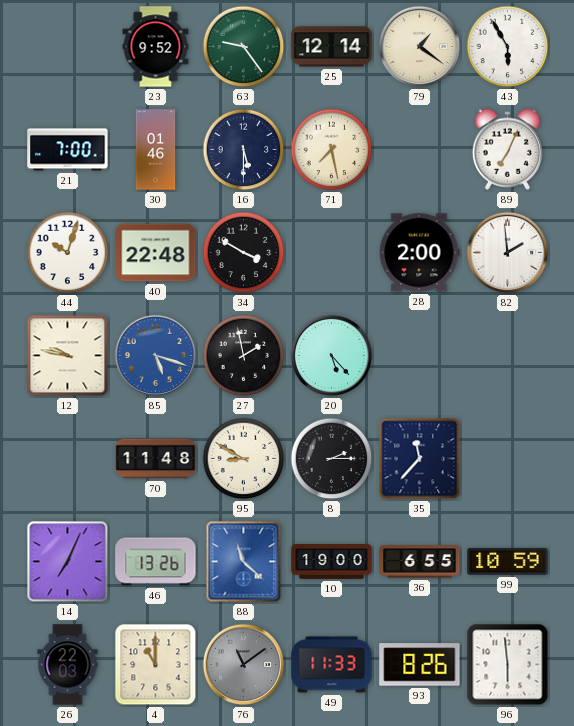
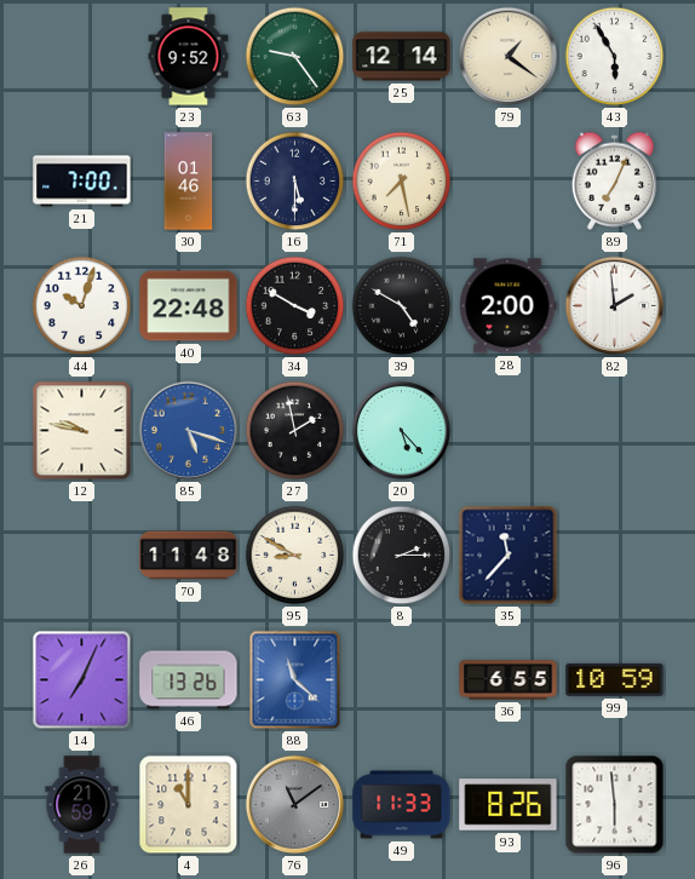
39: none -> 4:50 (402, 306)
10: 19:00 -> none (332, 562)
26: 22:03 -> 21:59 (82, 805)
